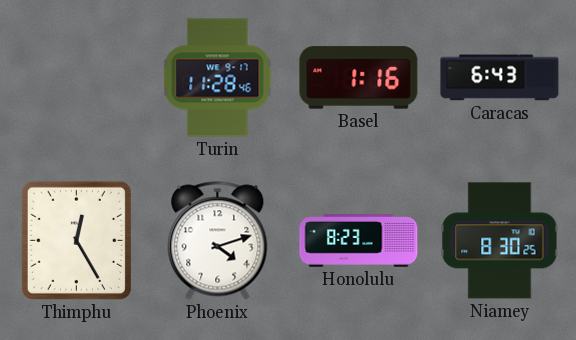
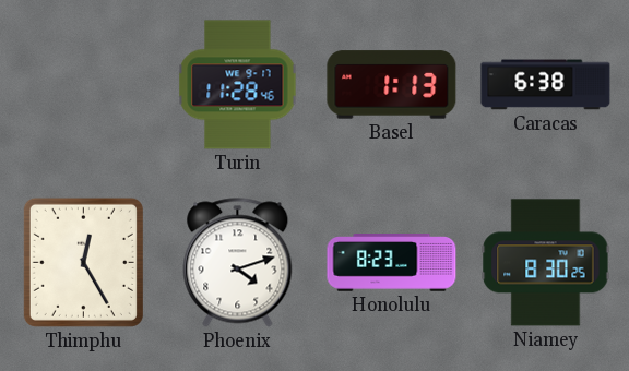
Basel: 1:16 -> 1:13 (392, 85)
Caracas: 6:43 -> 6:38 (546, 85)
